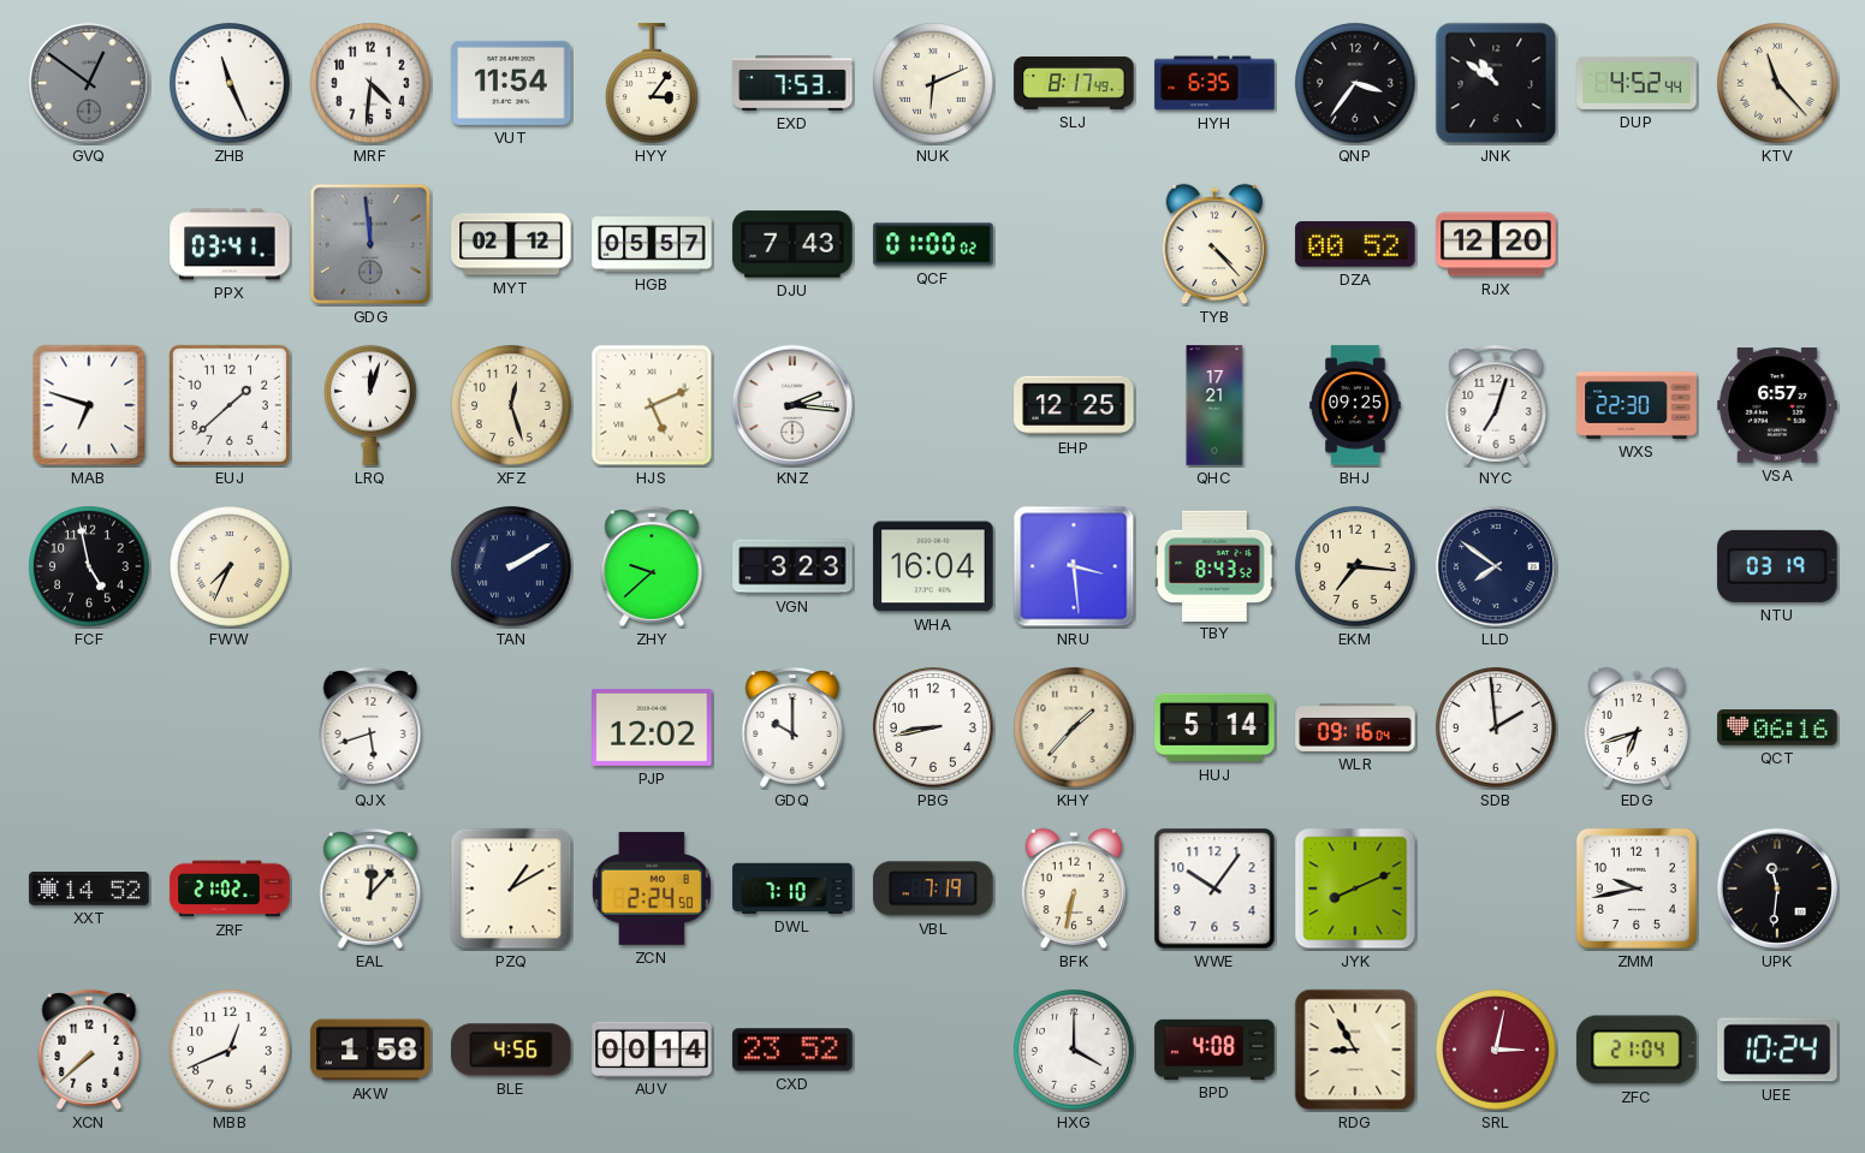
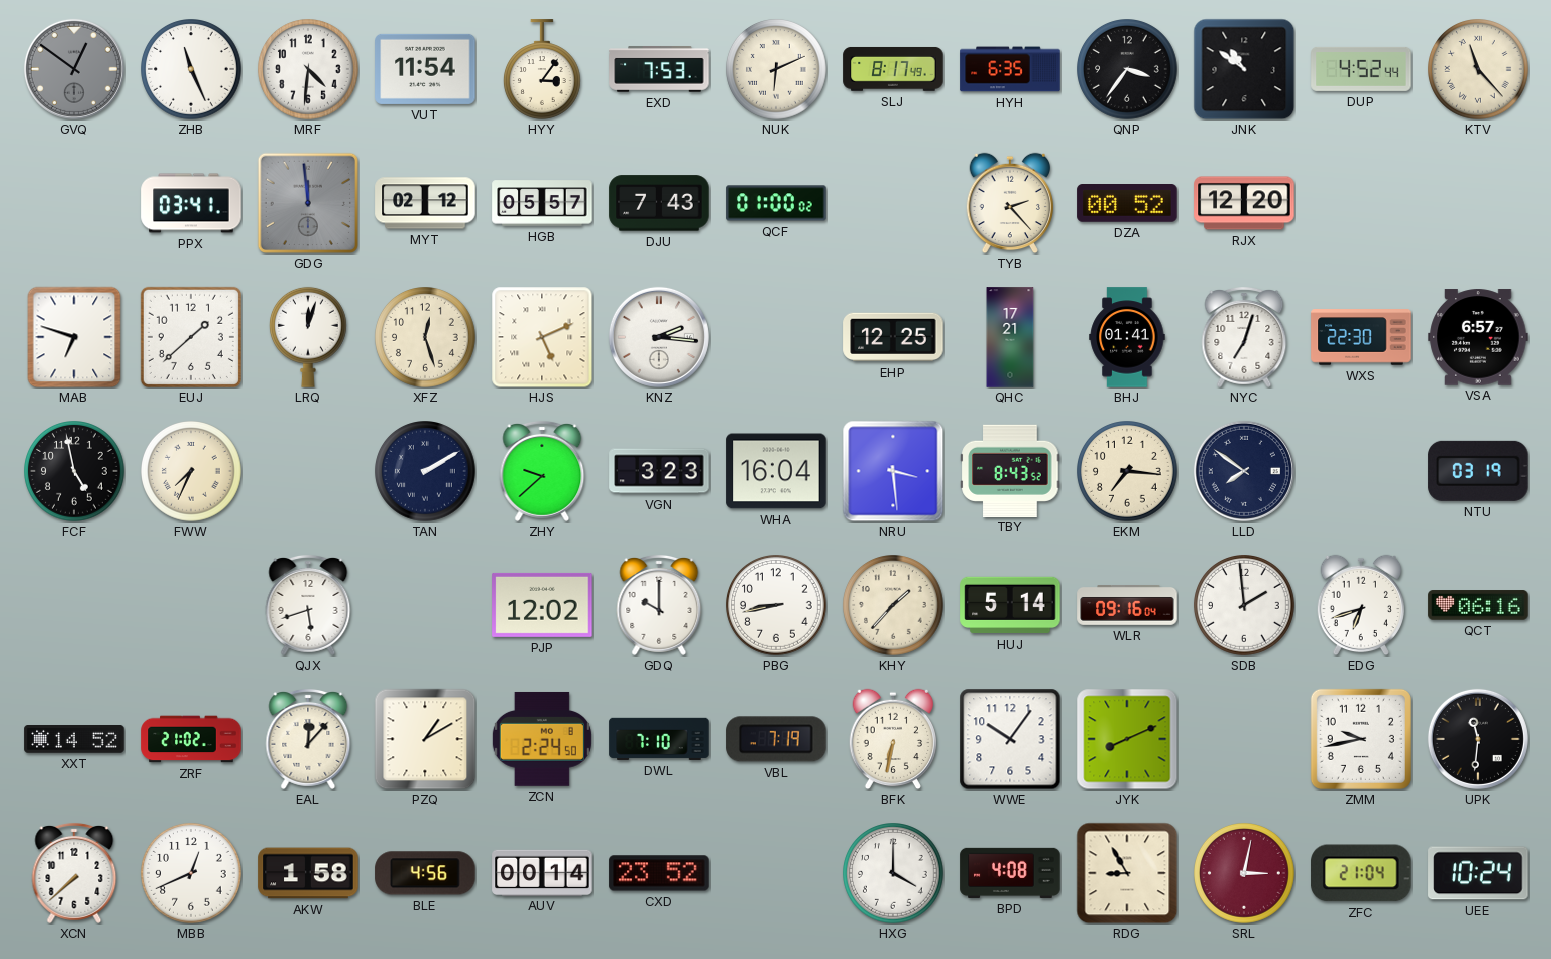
TYB: 4:23 -> 2:23 (1009, 203)
BHJ: 09:25 -> 01:41 (1127, 337)
